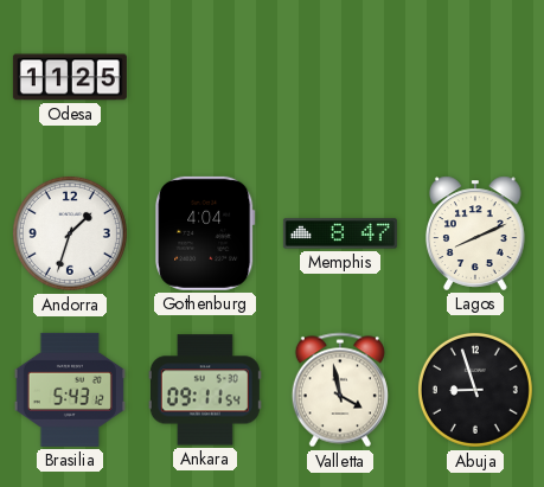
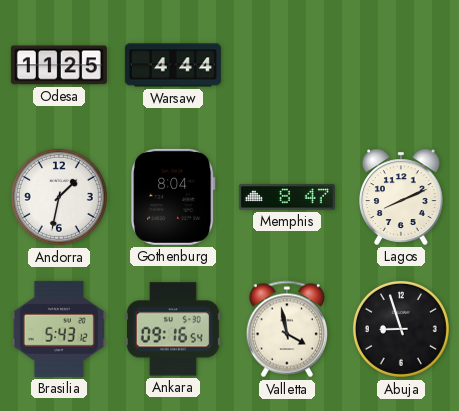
Warsaw: none -> 4:44 (173, 65)
Andorra: 1:33 -> 1:32 (59, 197)
Gothenburg: 4:04 -> 8:04 (173, 197)
Ankara: 09:11 -> 09:16 (173, 329)
